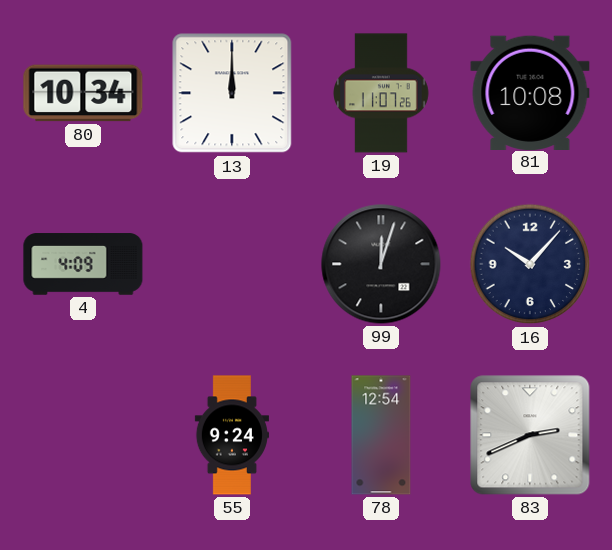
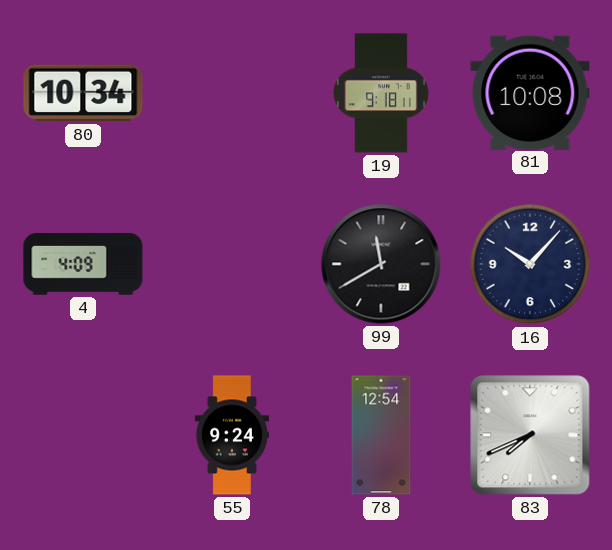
13: 12:00 -> none (232, 93)
19: 11:07 -> 9:18 (382, 93)
99: 12:03 -> 11:40 (381, 264)
83: 2:41 -> 7:41 (530, 435)
